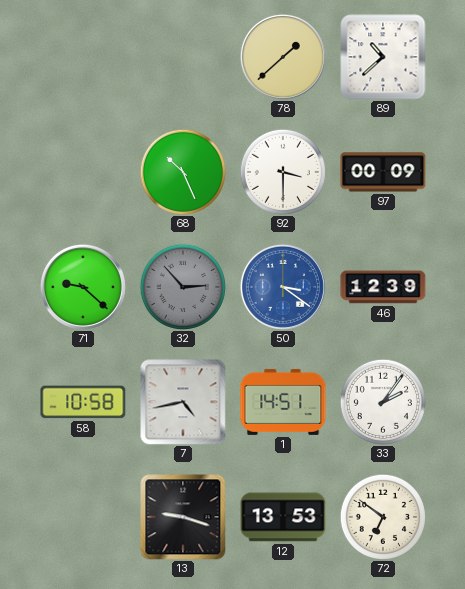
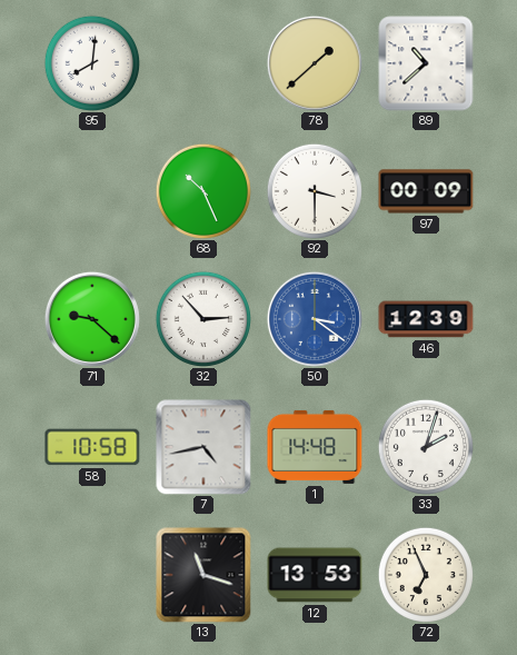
95: none -> 8:01 (92, 63)
32 dial: grey -> white (203, 319)
1: 14:51 -> 14:48 (315, 447)
33: 2:06 -> 2:03 (426, 447)
13: 9:18 -> 11:18 (203, 575)
72: 6:51 -> 6:56 (426, 575)
